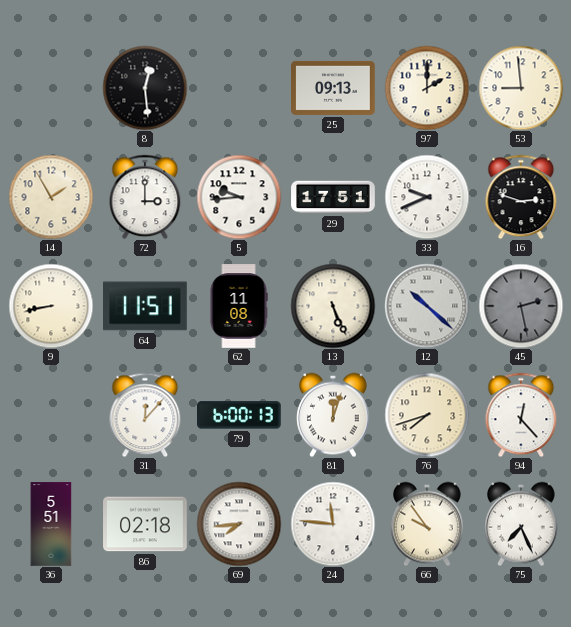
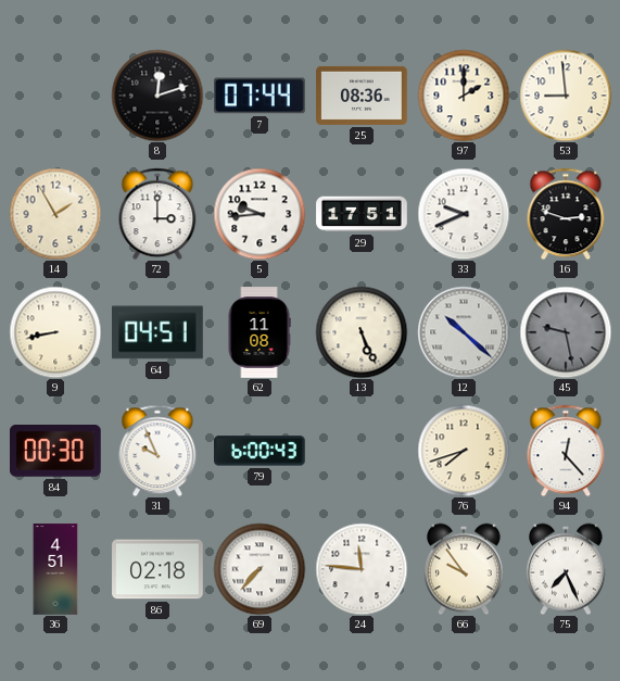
8: 12:29 -> 12:12 (157, 96)
7: none -> 07:44 (260, 96)
25: 09:13 -> 08:36 (362, 96)
64: 11:51 -> 04:51 (159, 332)
45: 2:28 -> 9:28 (566, 332)
84: none -> 00:30 (56, 452)
31: 12:07 -> 9:56 (157, 451)
79: 6:00:13 -> 6:00:43 (261, 451)
81: 12:03 -> none (334, 415)
36: 5:51 -> 4:51 (55, 569)
69: 7:44 -> 7:37 (260, 569)
